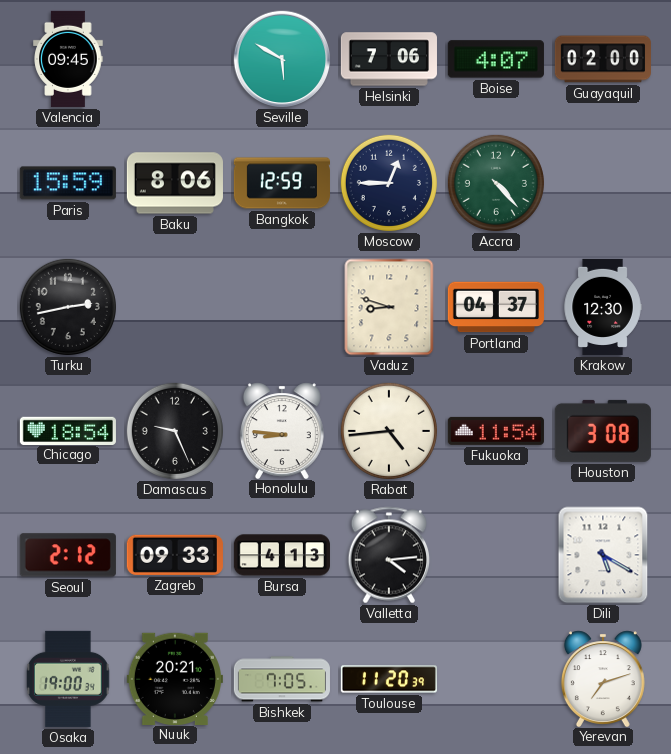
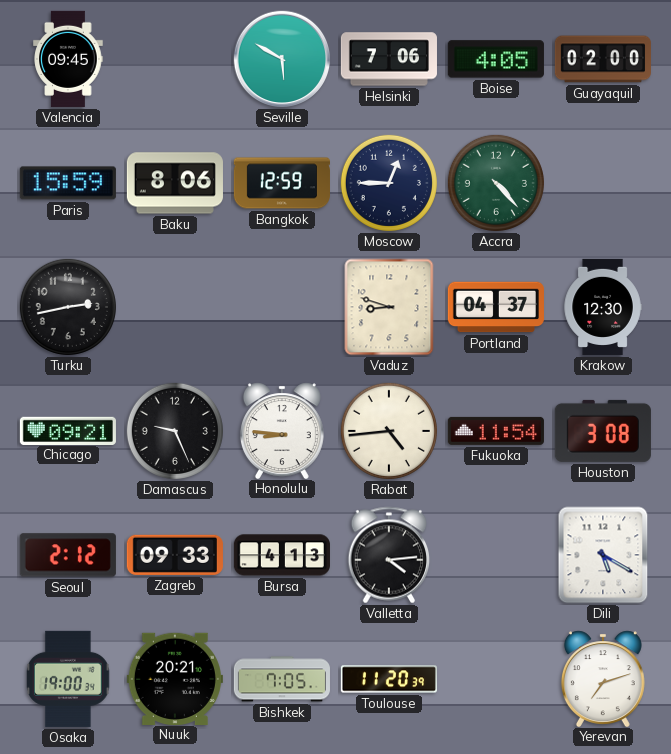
Boise: 4:07 -> 4:05 (496, 59)
Chicago: 18:54 -> 09:21 (68, 430)
